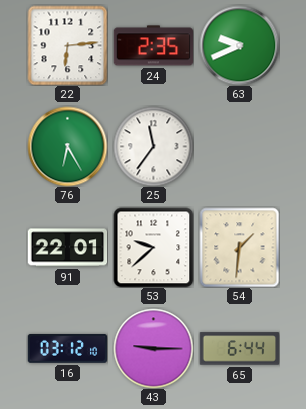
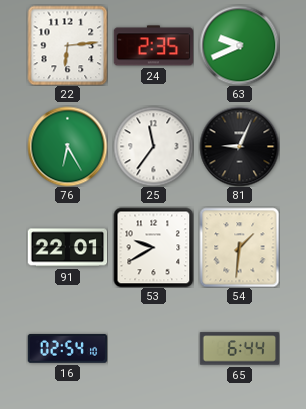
81: none -> 9:04 (239, 146)
53: 9:38 -> 9:40 (153, 247)
16: 03:12 -> 02:54 (67, 348)
43: 9:15 -> none (153, 348)
